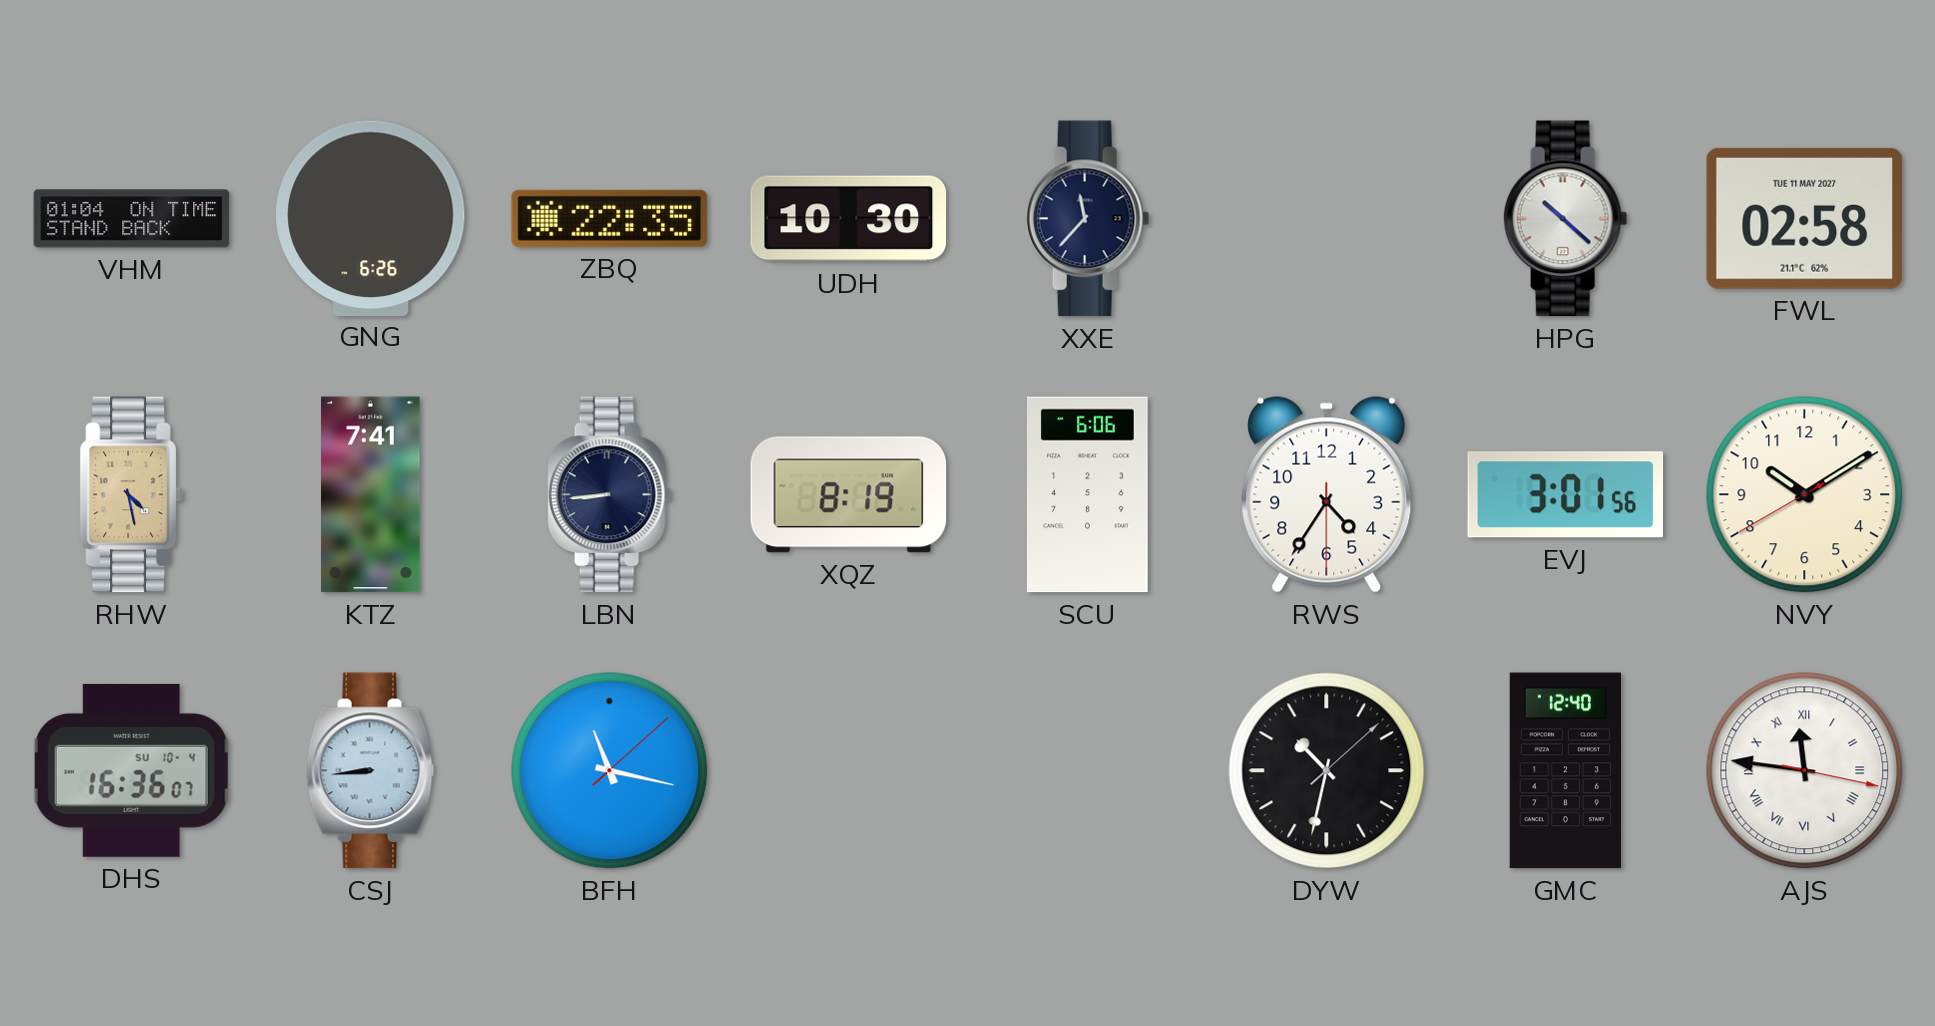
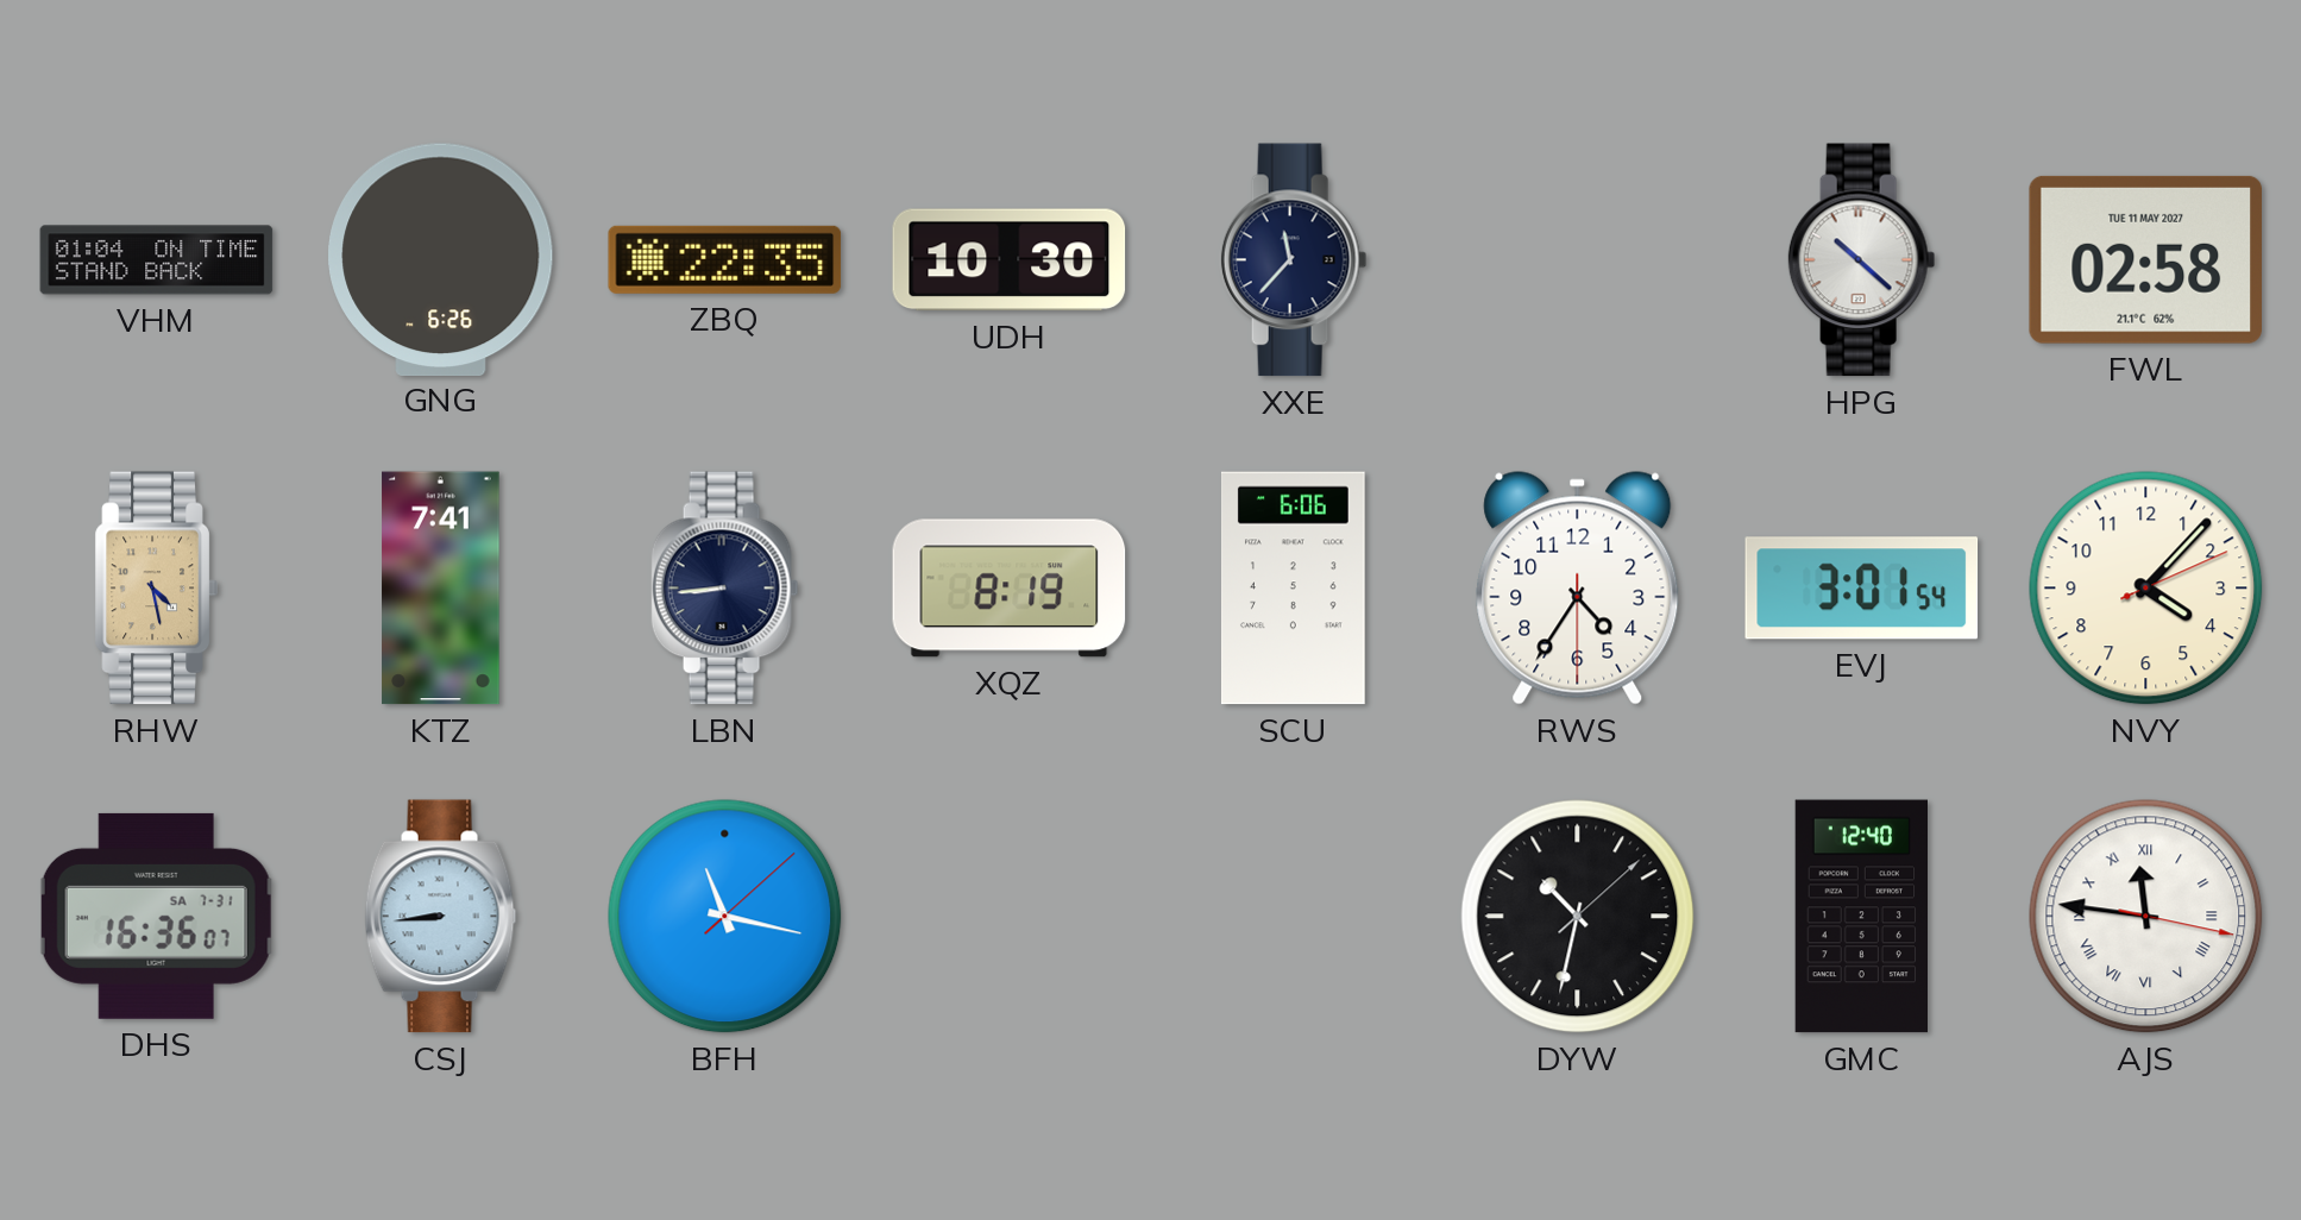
EVJ: 3:01:56 -> 3:01:54 (1862, 589)
NVY: 10:09 -> 4:07 (2146, 589)
DHS date: SU 10-4 -> SA 7-31 (156, 916)
